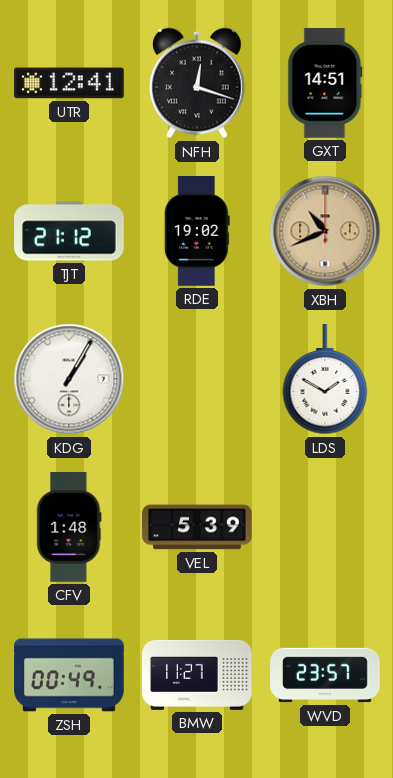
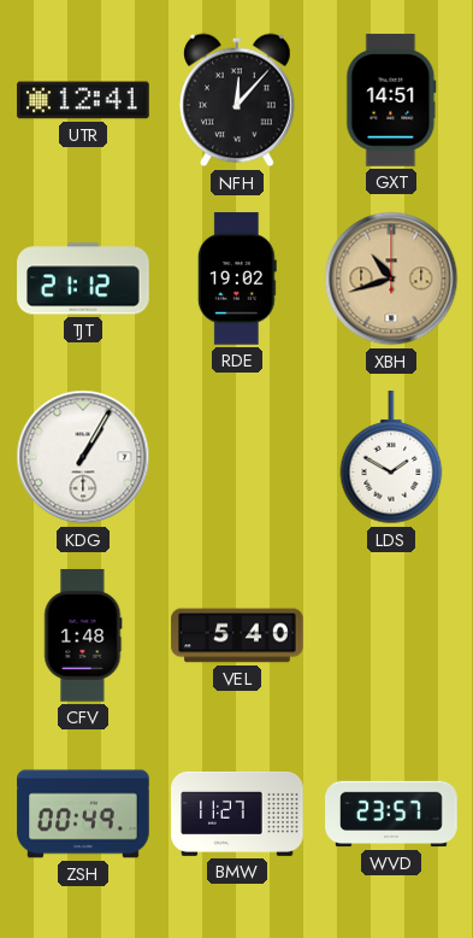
NFH: 12:18 -> 12:07 (237, 100)
XBH: 10:41 -> 10:42 (391, 279)
VEL: 5:39 -> 5:40 (237, 635)
